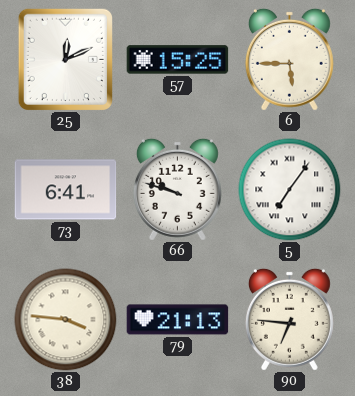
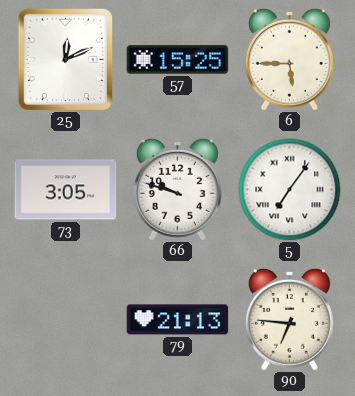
73: 6:41 -> 3:05 (66, 190)
38: 3:46 -> none (66, 320)
